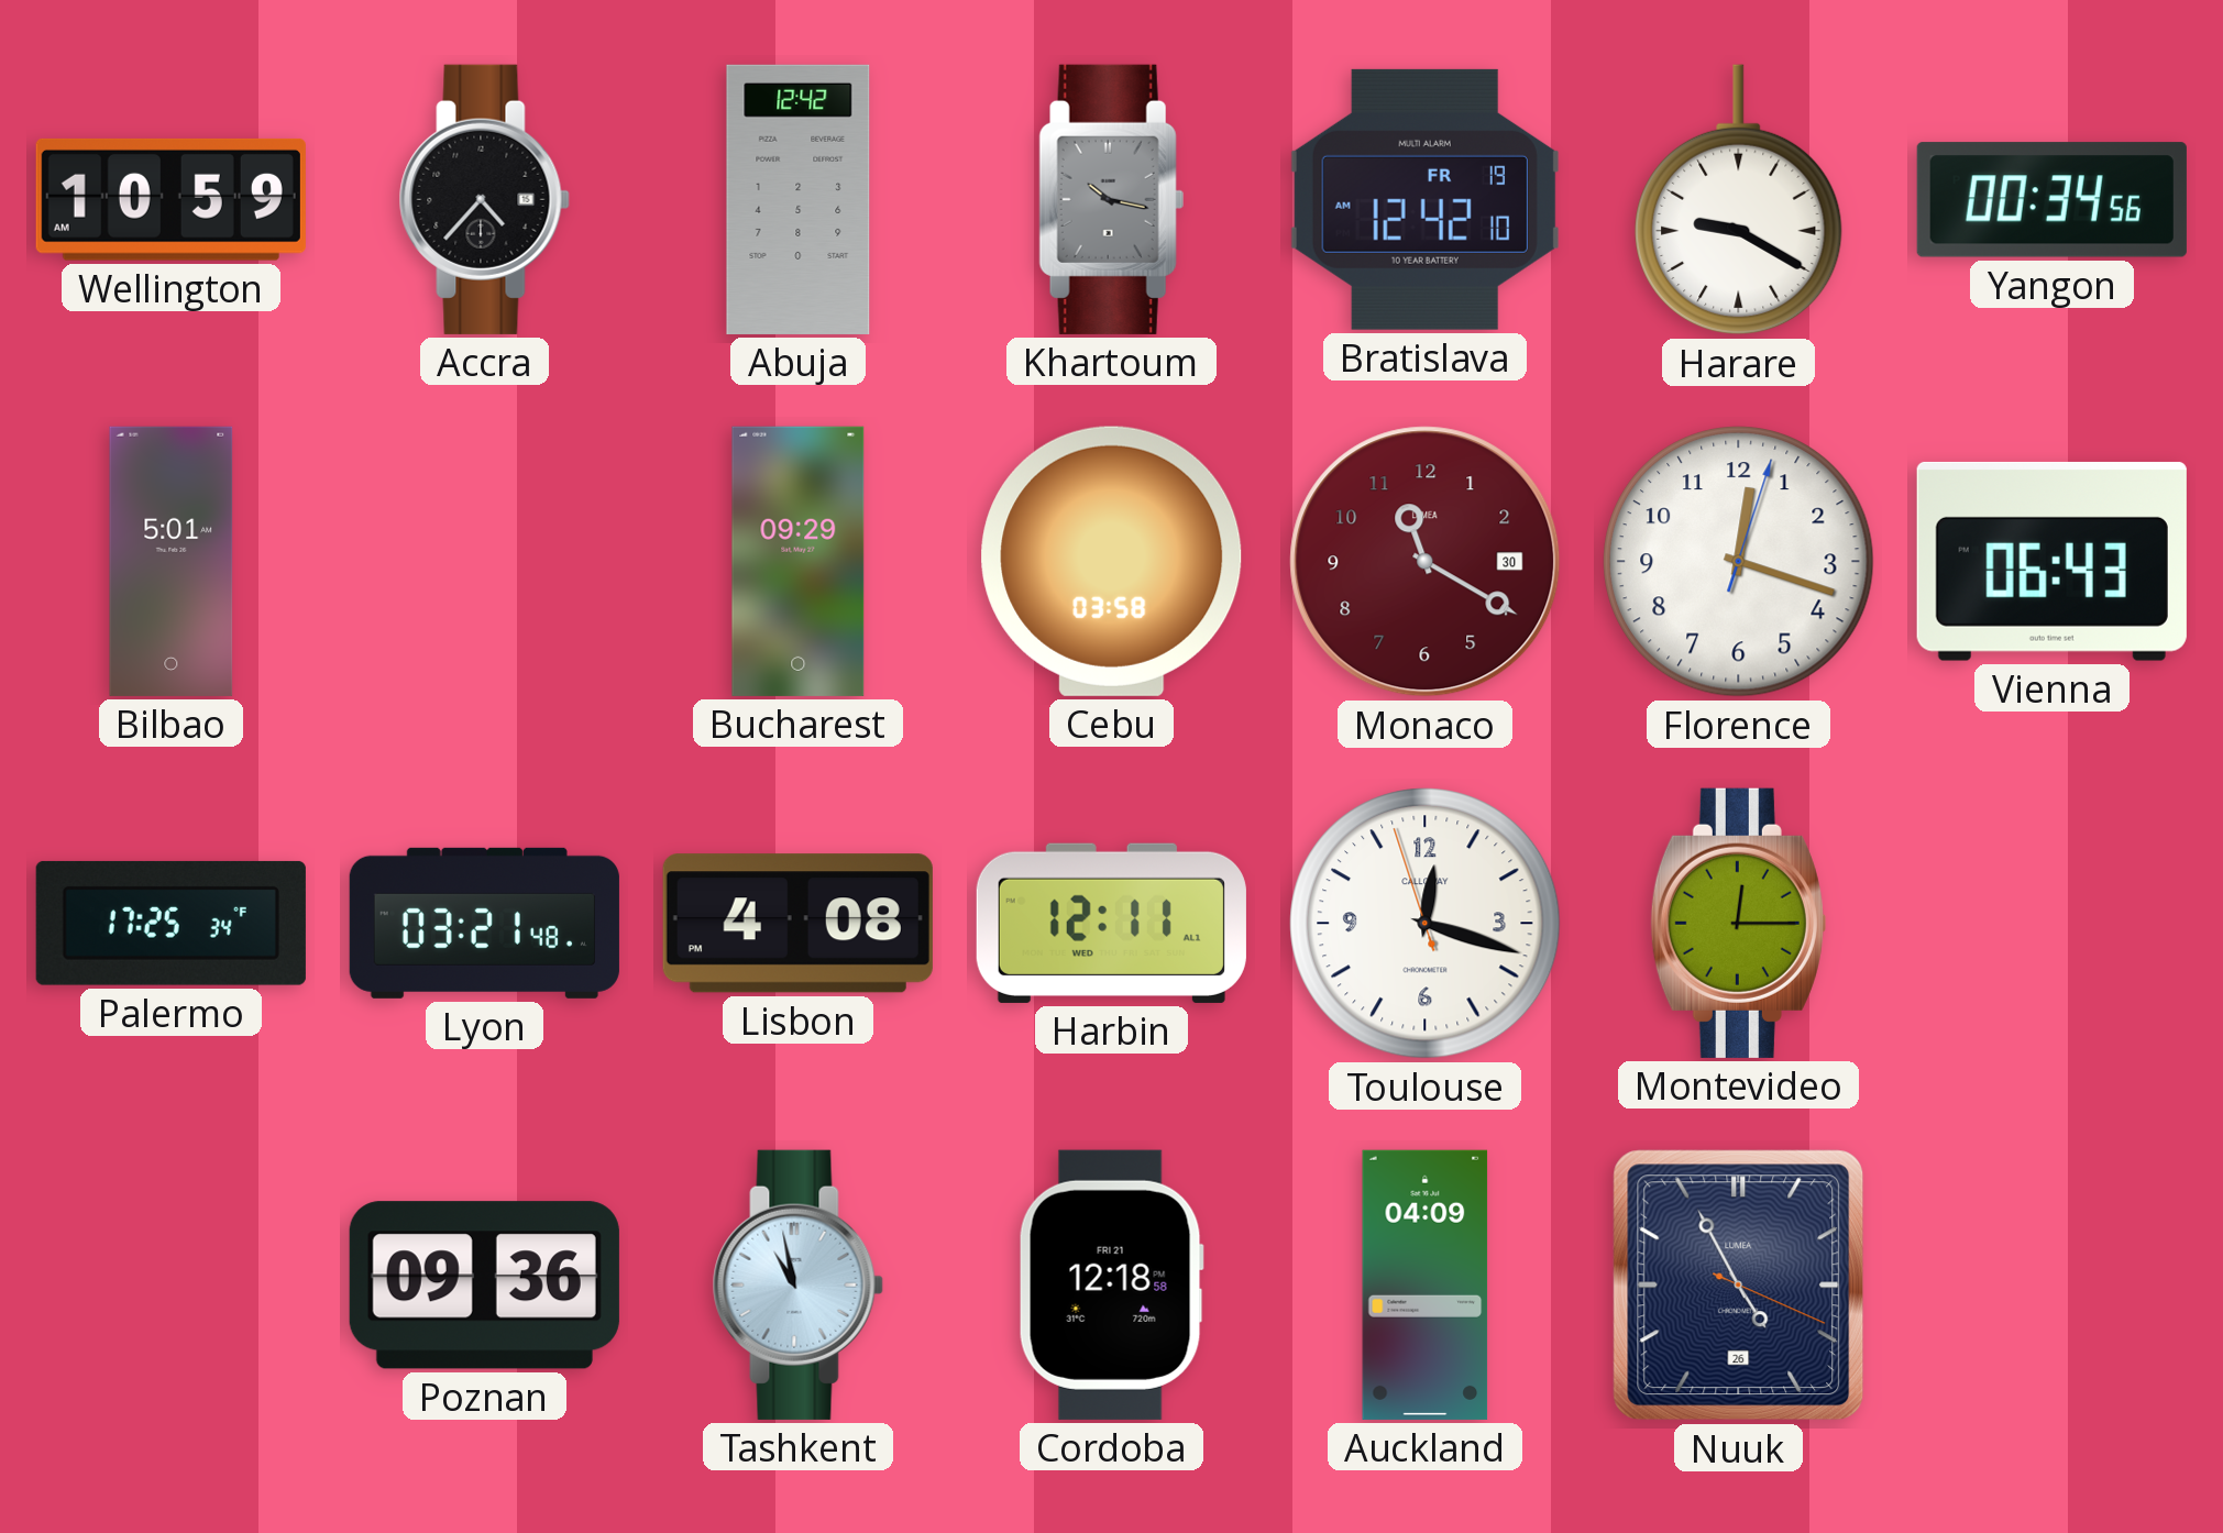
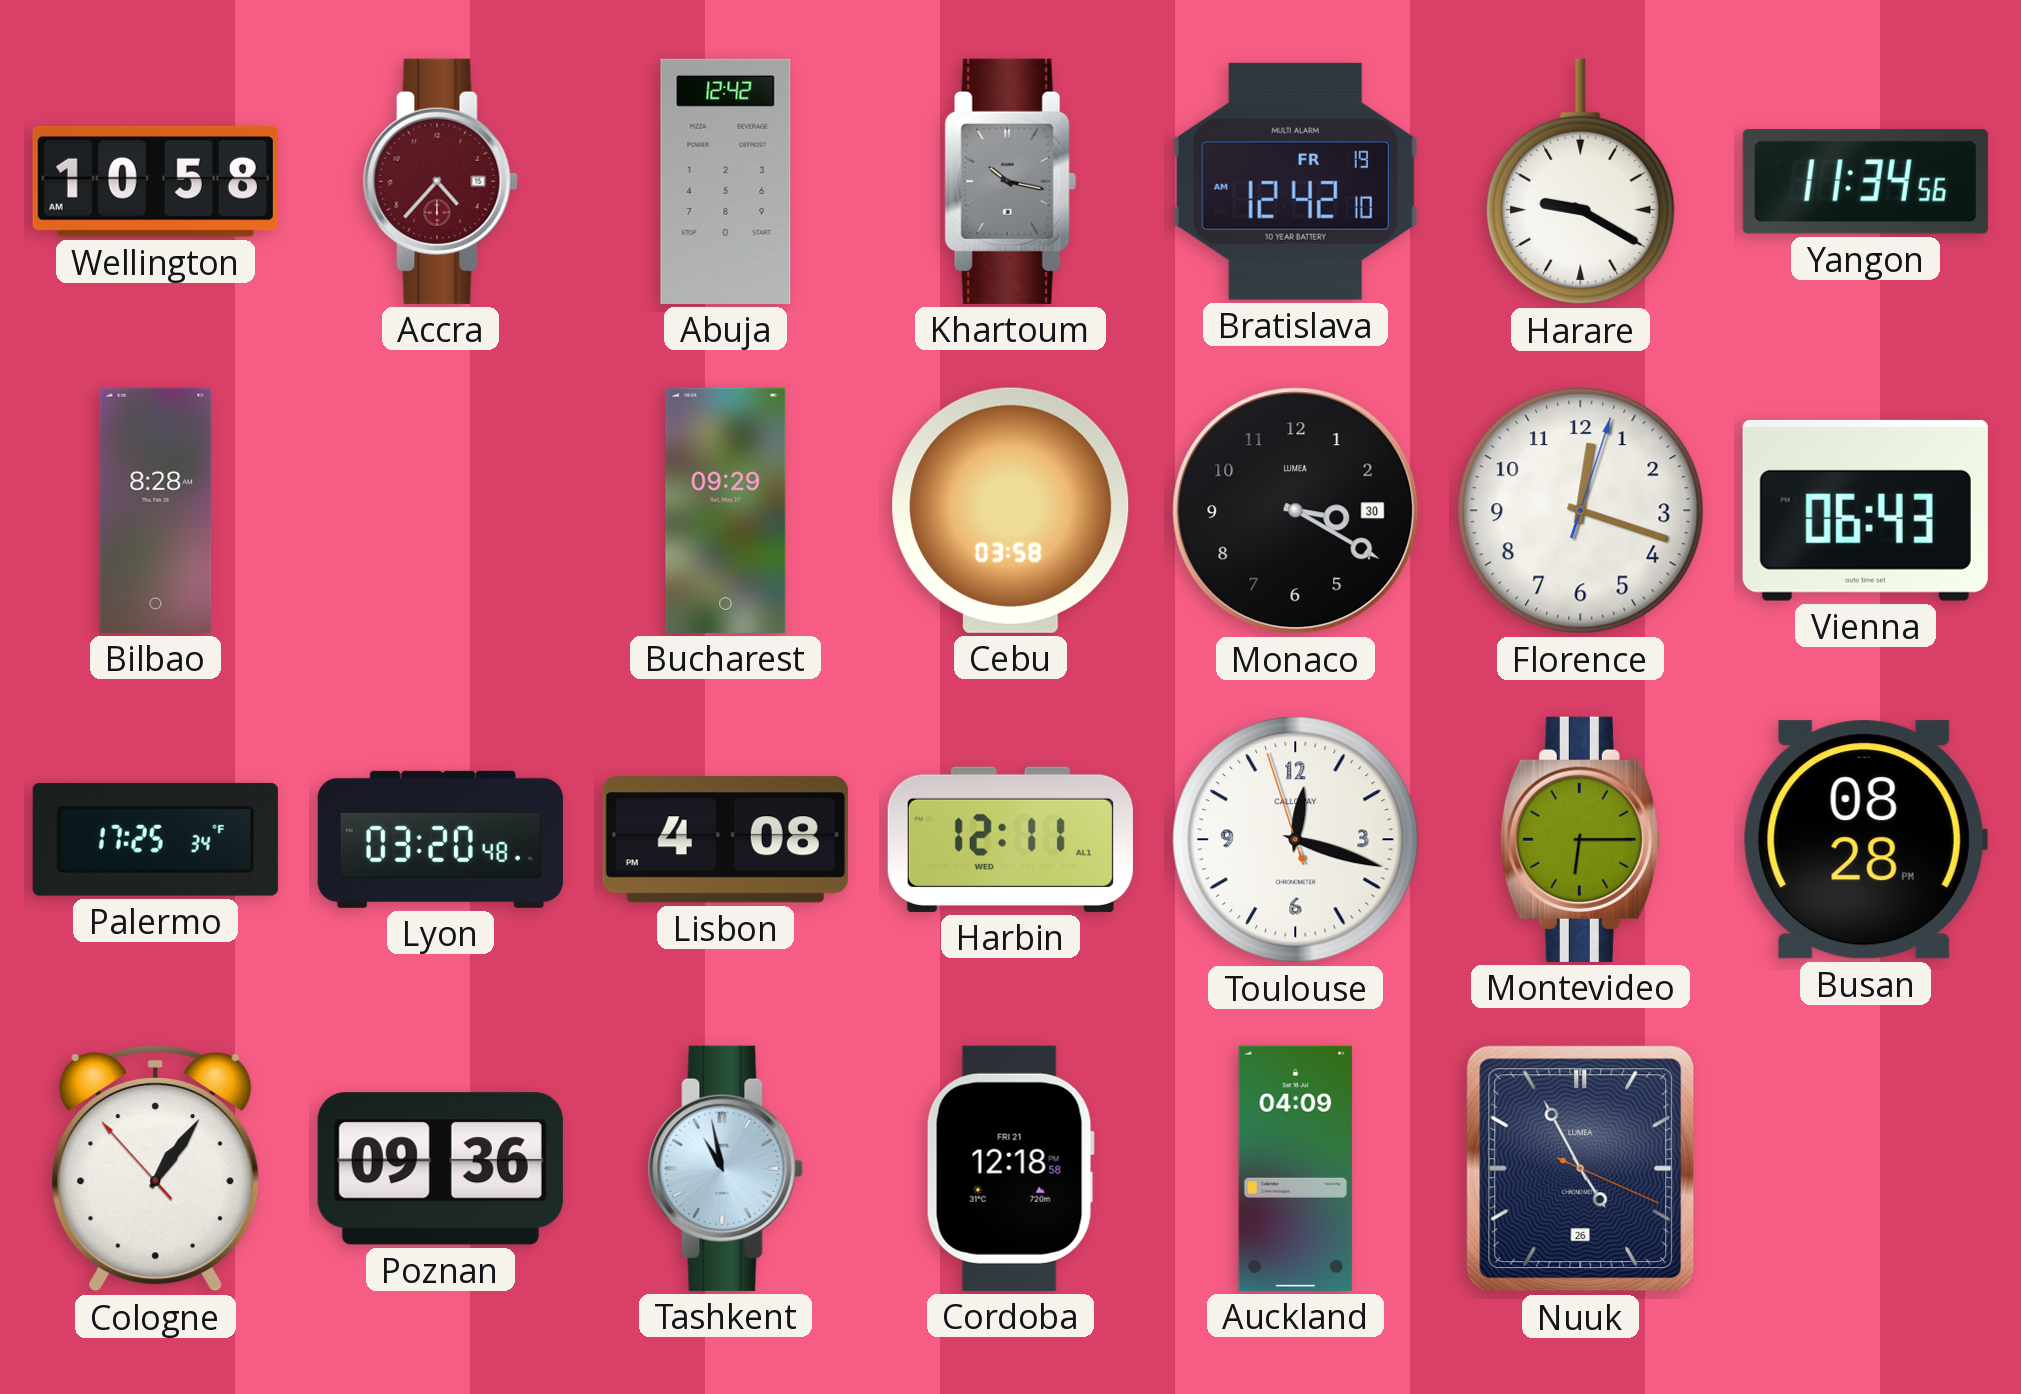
Wellington: 10:59 -> 10:58 (155, 181)
Accra dial: black -> burgundy (440, 181)
Yangon: 00:34 -> 11:34 (1865, 182)
Bilbao: 5:01 -> 8:28 (156, 510)
Monaco: 11:20 -> 3:20 (1296, 511)
Monaco dial: burgundy -> black (1296, 511)
Lyon: 03:21 -> 03:20 (440, 839)
Montevideo: 12:15 -> 6:15 (1580, 839)
Busan: none -> 08:28 (1865, 840)
Cologne: none -> 1:05 (156, 1168)
